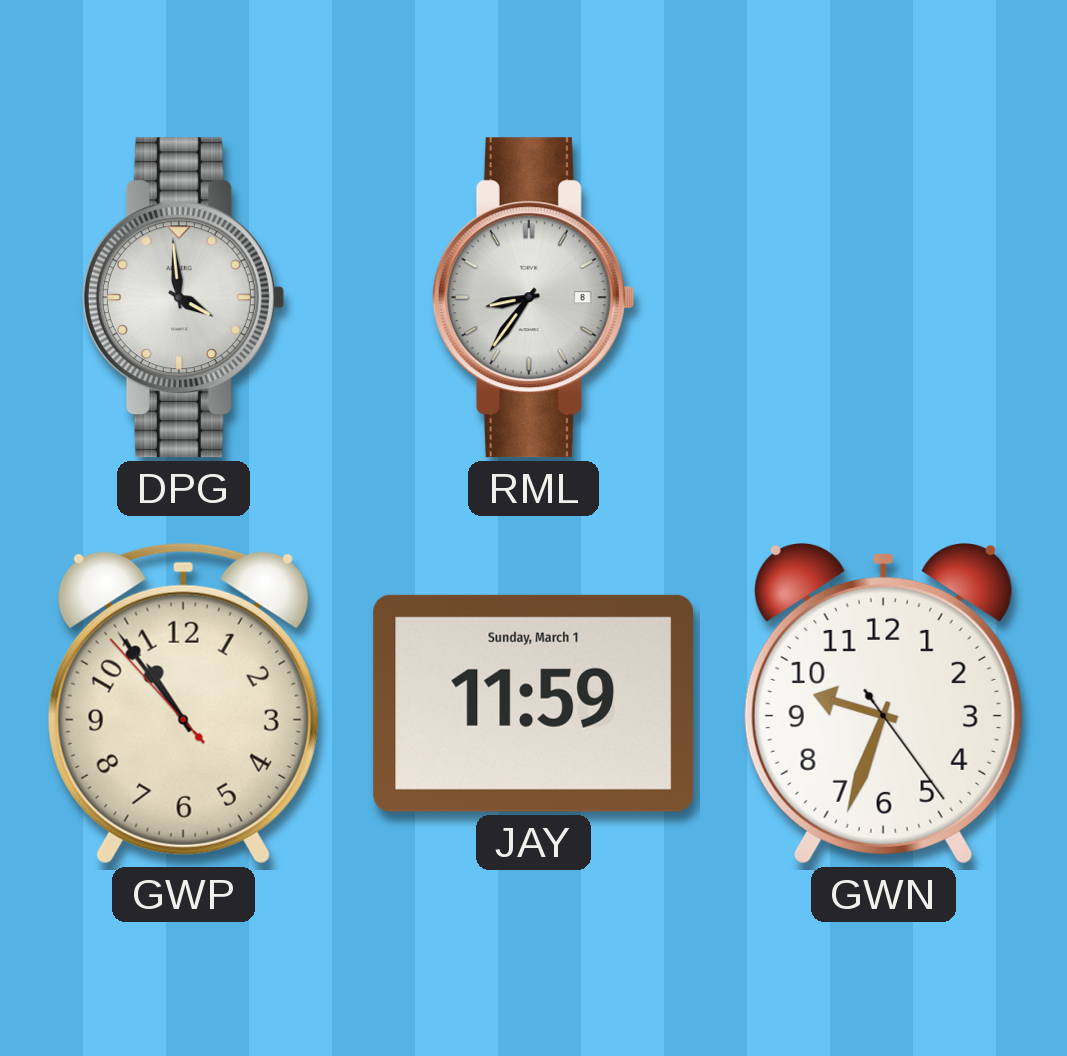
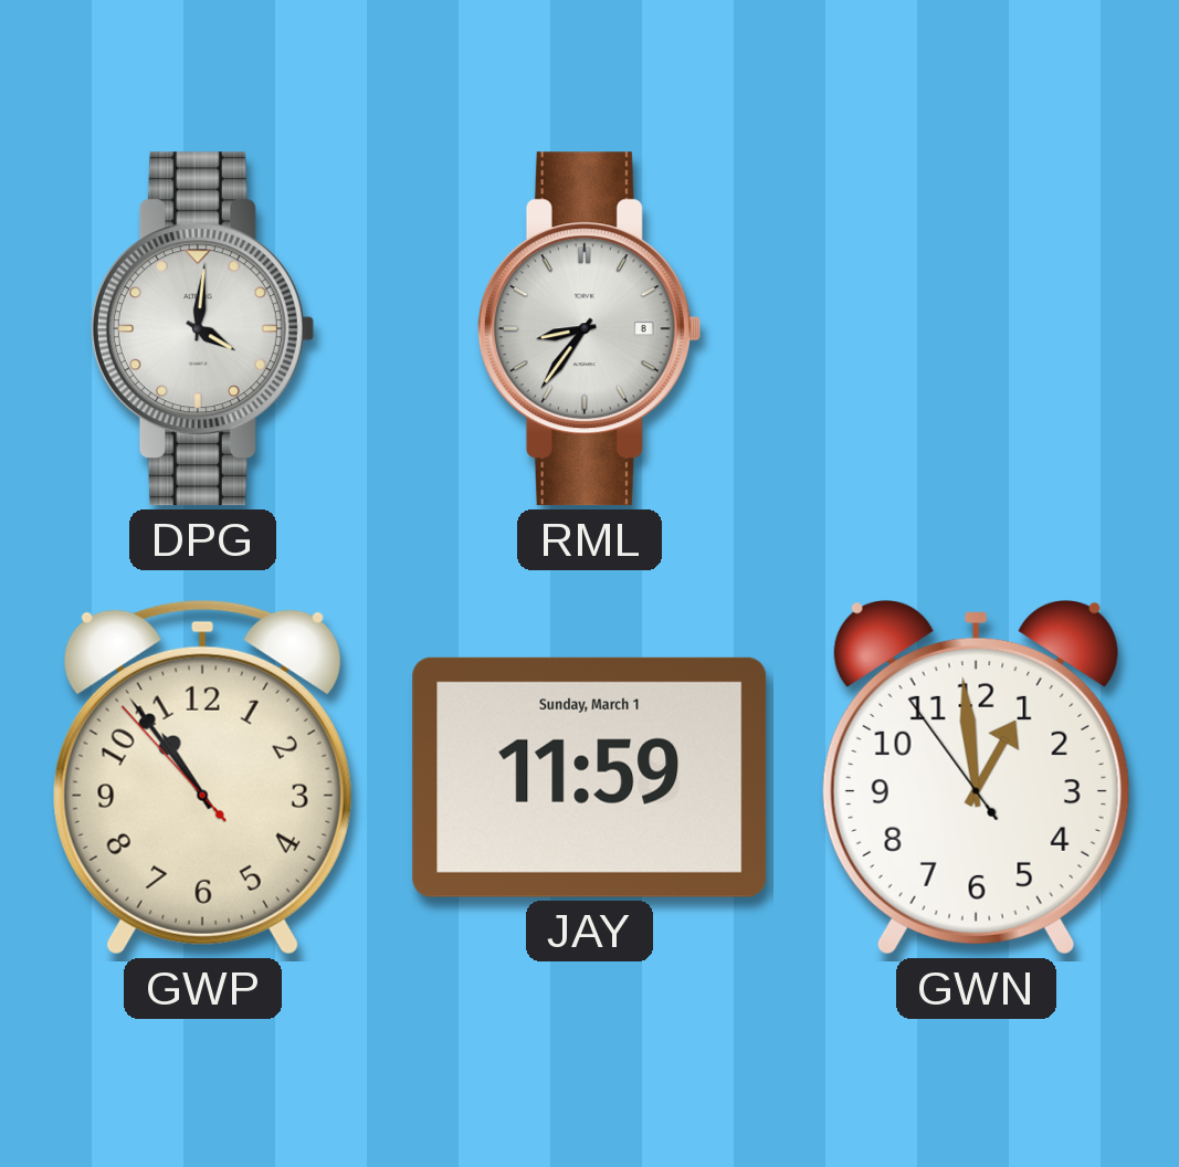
DPG: 3:59 -> 4:01 (202, 329)
GWN: 9:33 -> 12:58 (976, 777)
